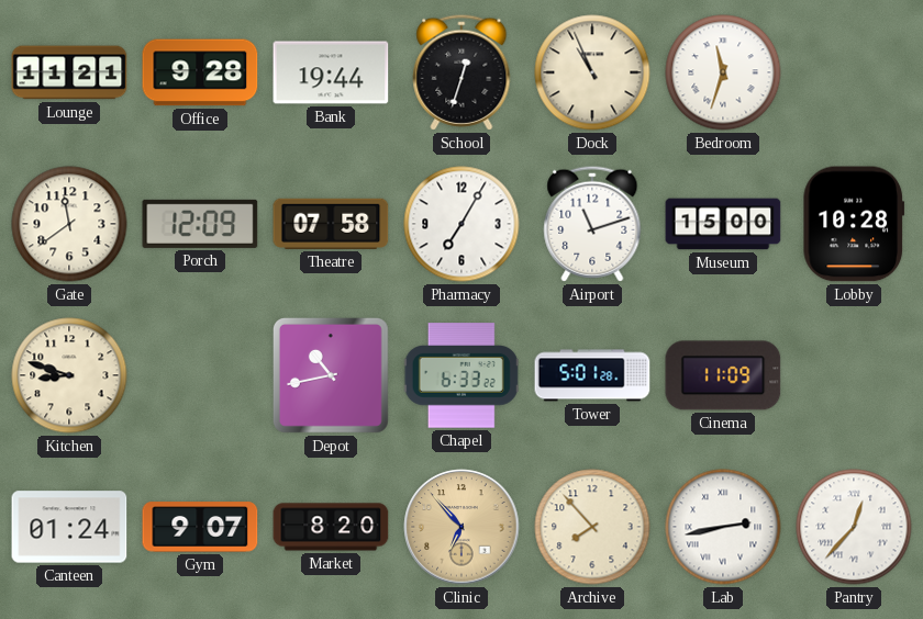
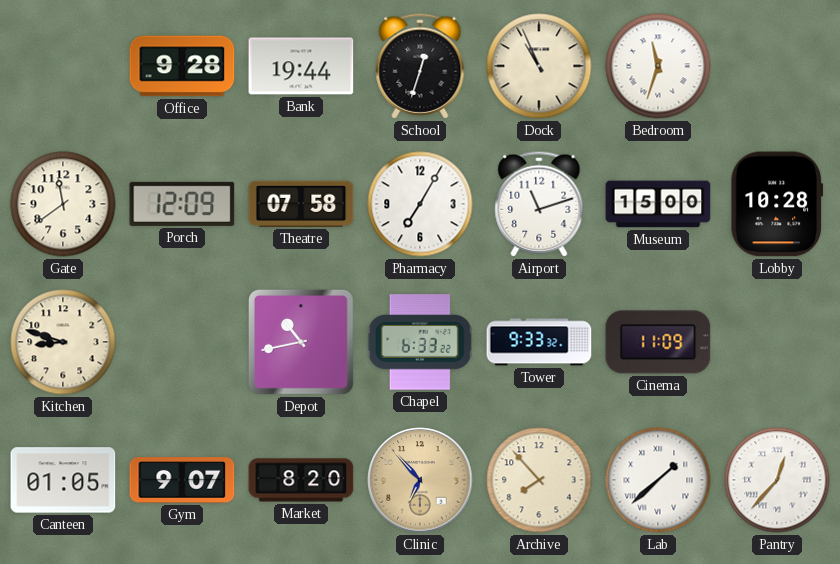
Lounge: 11:21 -> none (69, 72)
Tower: 5:01 -> 9:33 (539, 342)
Canteen: 01:24 -> 01:05 (63, 480)
Lab: 2:43 -> 1:38 (658, 480)
